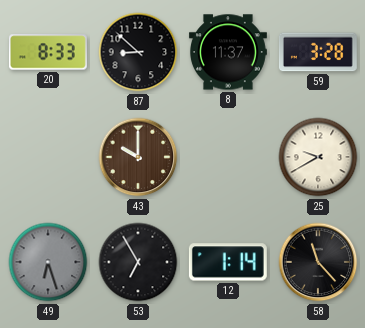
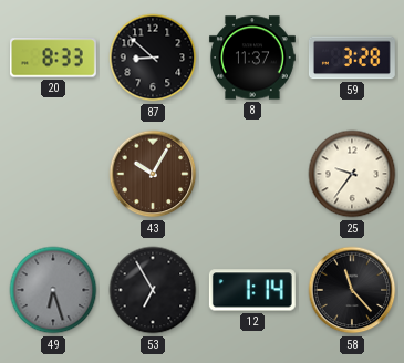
43: 10:00 -> 10:05 (153, 174)
25: 9:40 -> 9:36 (352, 174)
